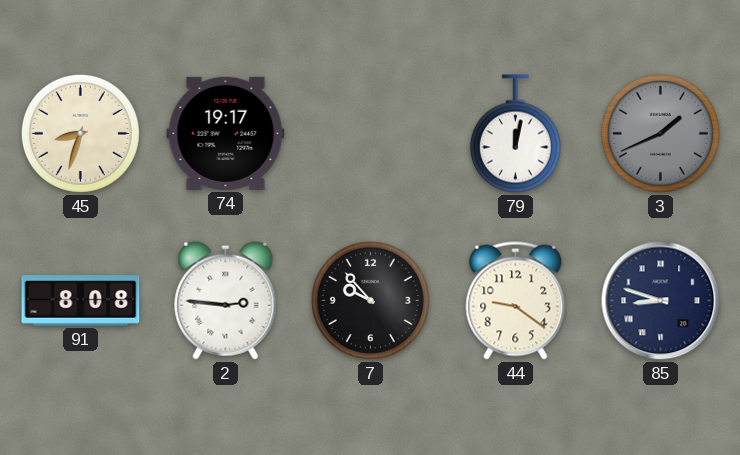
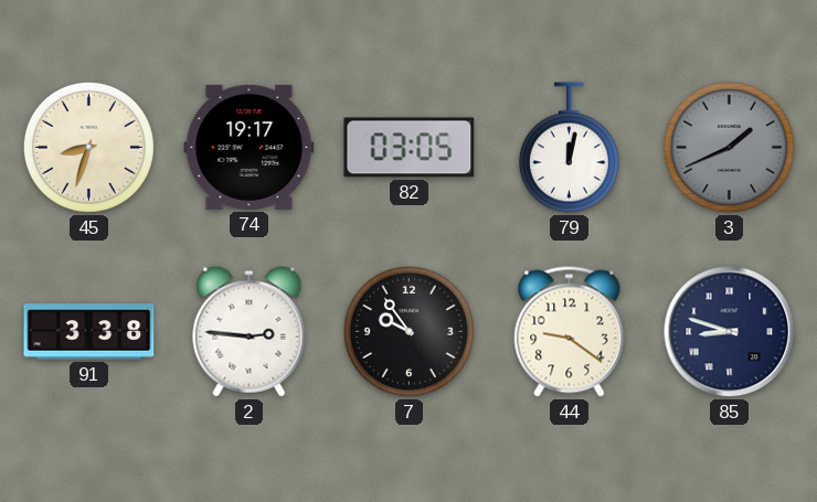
82: none -> 03:05 (410, 148)
91: 8:08 -> 3:38 (89, 332)
7: 9:53 -> 9:54 (408, 331)
